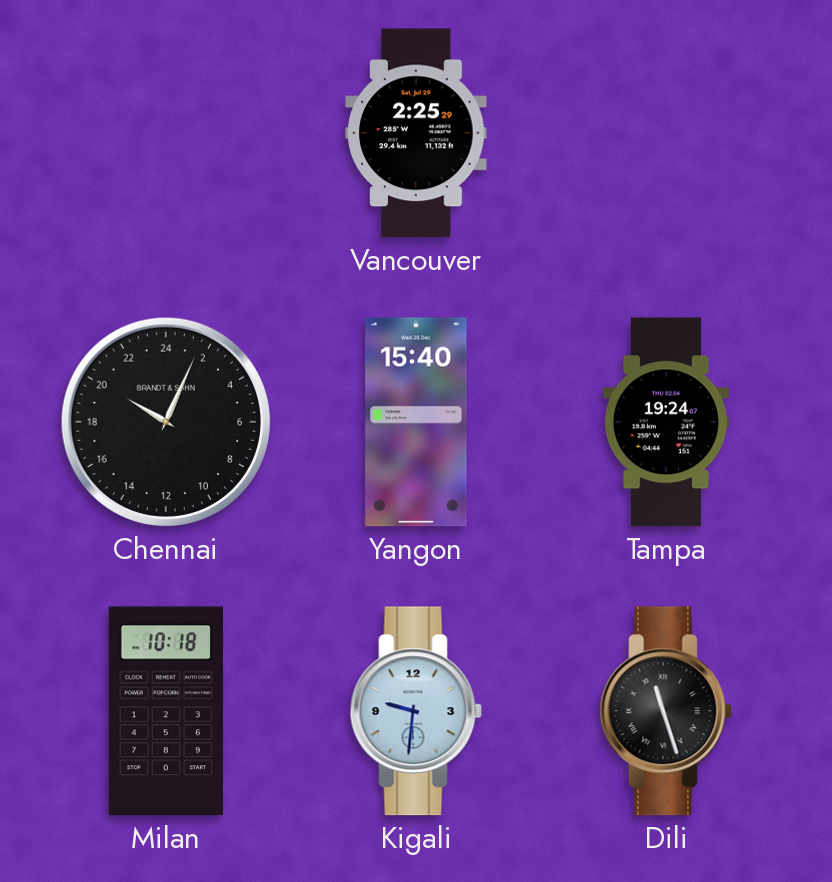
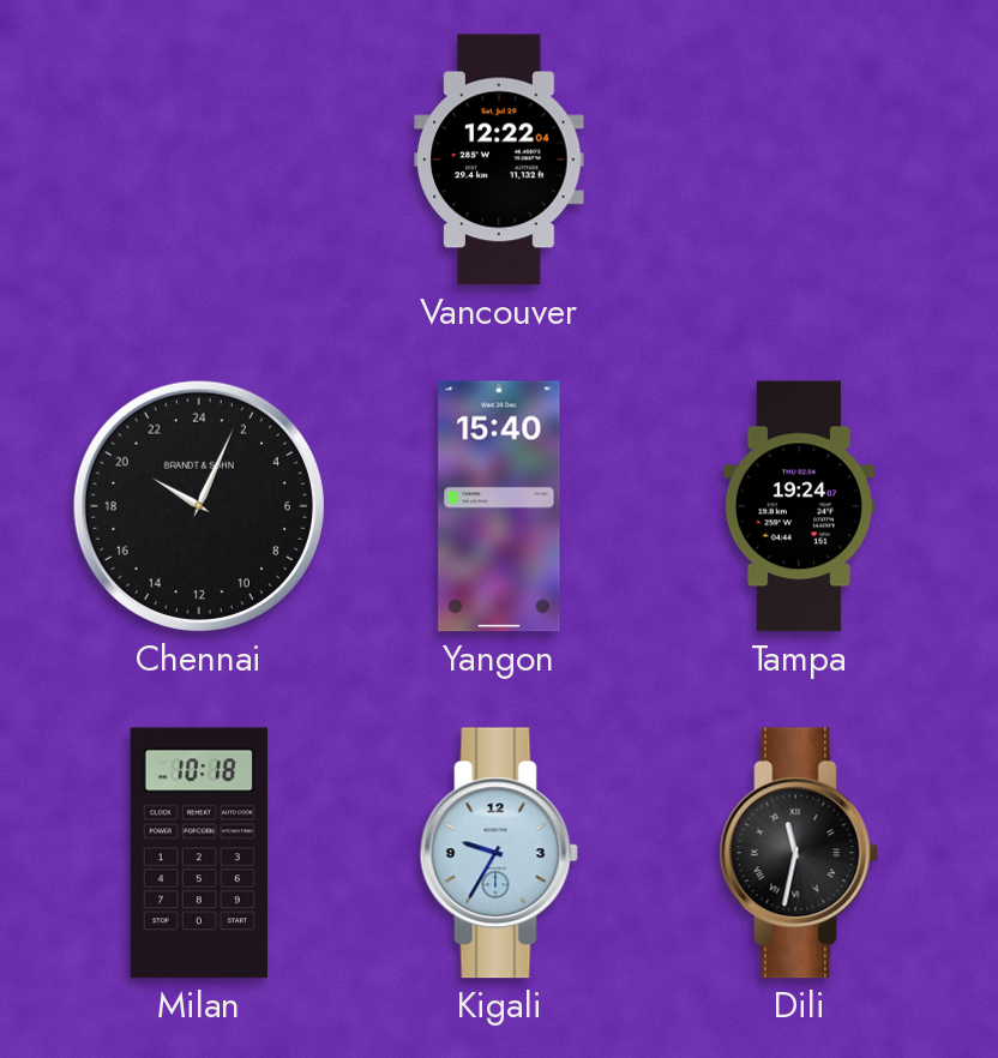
Vancouver: 2:25 -> 12:22 (499, 160)
Kigali: 9:31 -> 9:35 (499, 853)
Dili: 11:27 -> 11:32 (799, 853)
